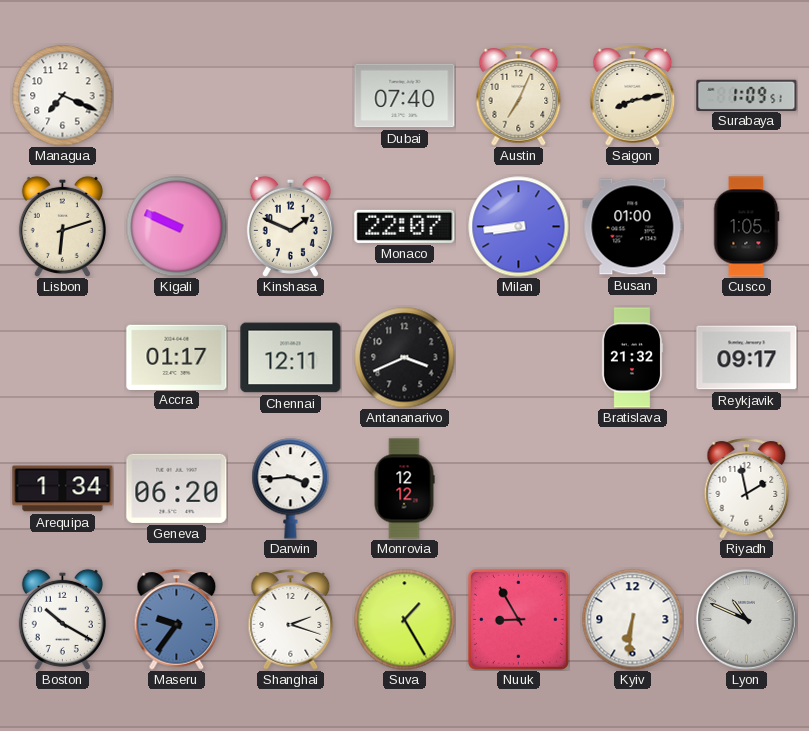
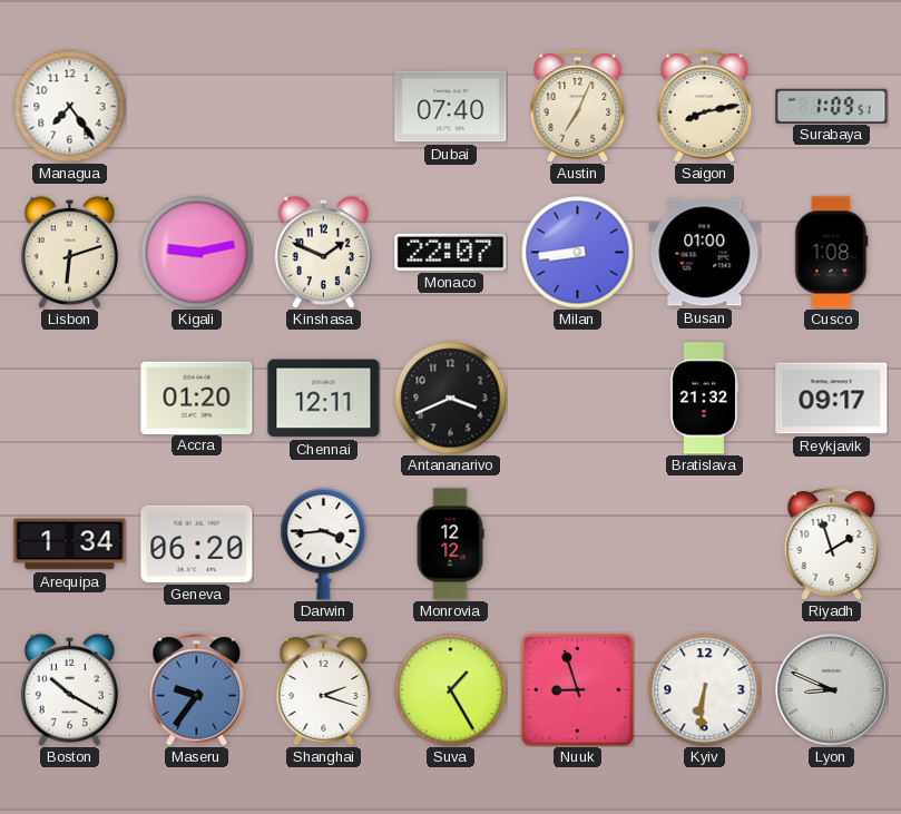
Managua: 7:19 -> 7:24 (70, 107)
Kigali: 9:49 -> 9:13 (197, 253)
Cusco: 1:05 -> 1:08 (831, 253)
Accra: 01:17 -> 01:20 (197, 398)
Riyadh: 1:58 -> 1:57 (832, 545)
Nuuk: 8:55 -> 8:57 (577, 689)
Lyon: 10:49 -> 8:49 (832, 690)
